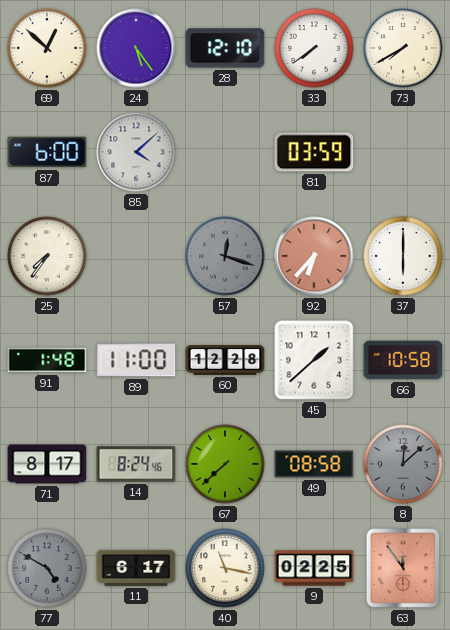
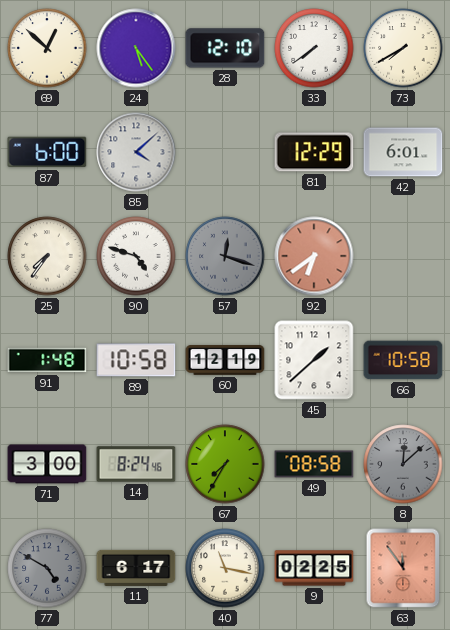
81: 03:59 -> 12:29 (314, 152)
42: none -> 6:01 (403, 152)
90: none -> 4:48 (136, 256)
92: 6:37 -> 6:39 (314, 256)
37: 6:00 -> none (403, 256)
89: 11:00 -> 10:58 (136, 360)
60: 12:28 -> 12:19 (225, 360)
71: 8:17 -> 3:00 (47, 464)
67: 7:38 -> 7:35 (225, 464)
